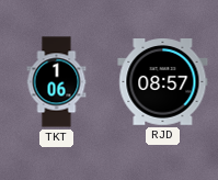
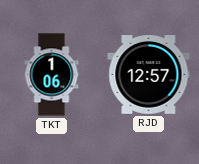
RJD: 08:57 -> 12:57 (149, 75)
